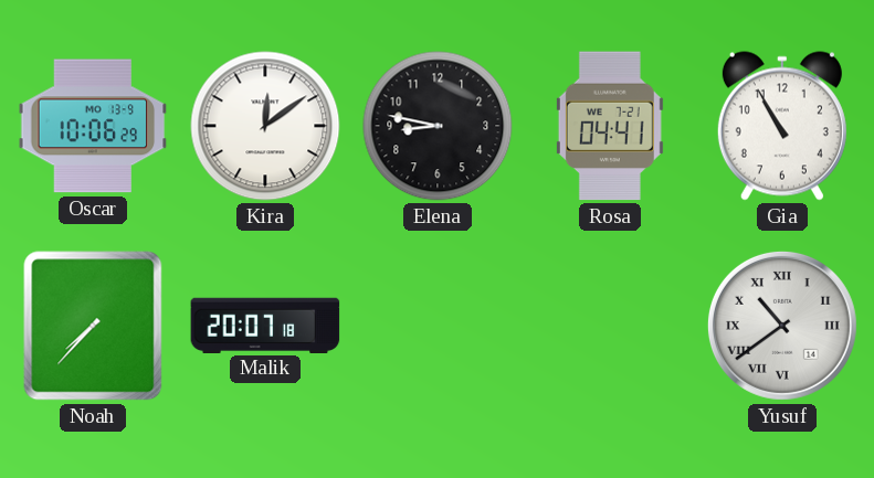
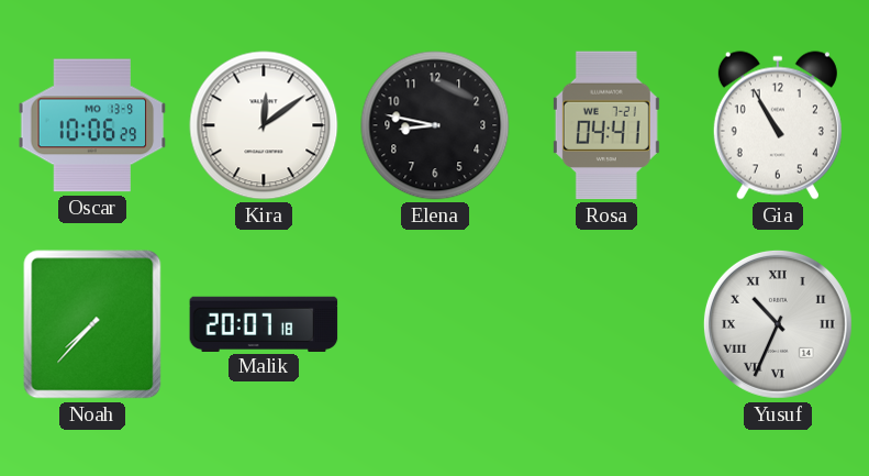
Yusuf: 10:39 -> 10:34 (778, 324)
